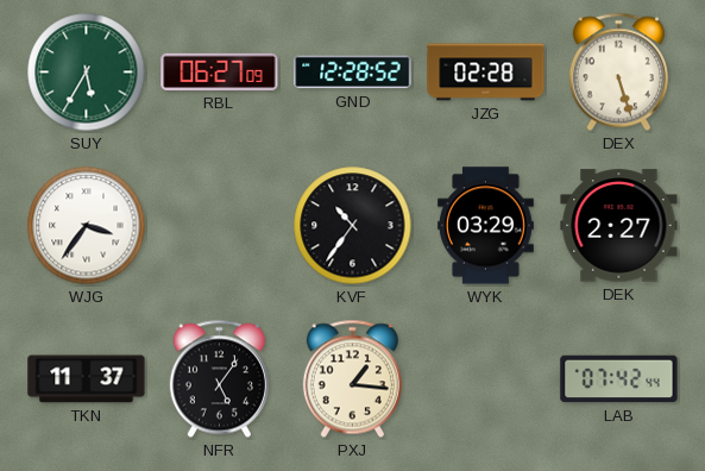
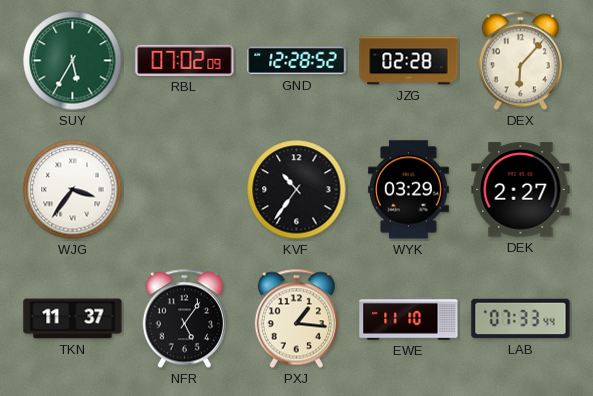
RBL: 06:27 -> 07:02 (185, 60)
DEX: 5:27 -> 6:07 (520, 61)
EWE: none -> 11:10 (409, 319)
LAB: 07:42 -> 07:33 (521, 319)
